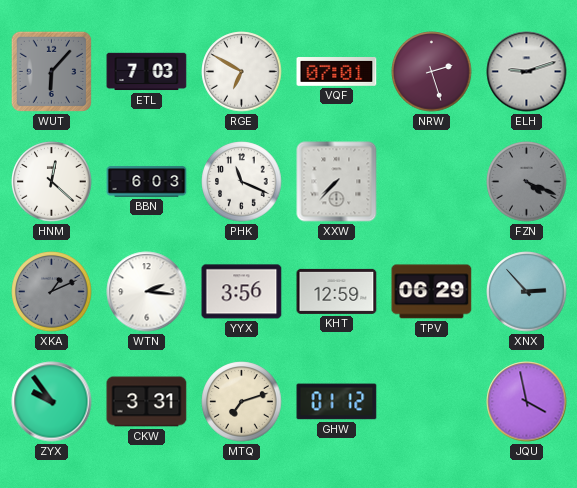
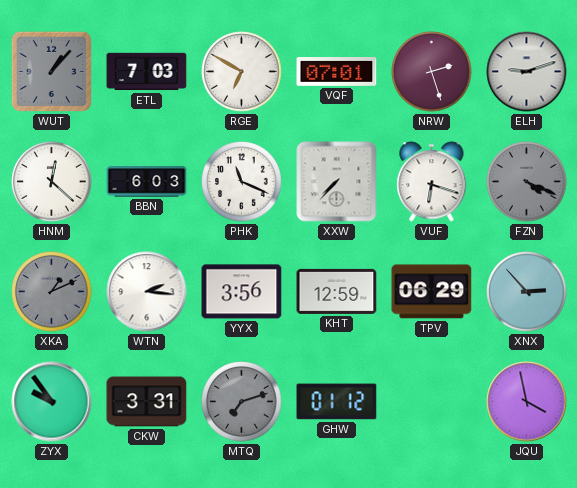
WUT: 6:07 -> 1:07 (51, 71)
VUF: none -> 6:18 (432, 182)
MTQ dial: cream -> grey (242, 402)
